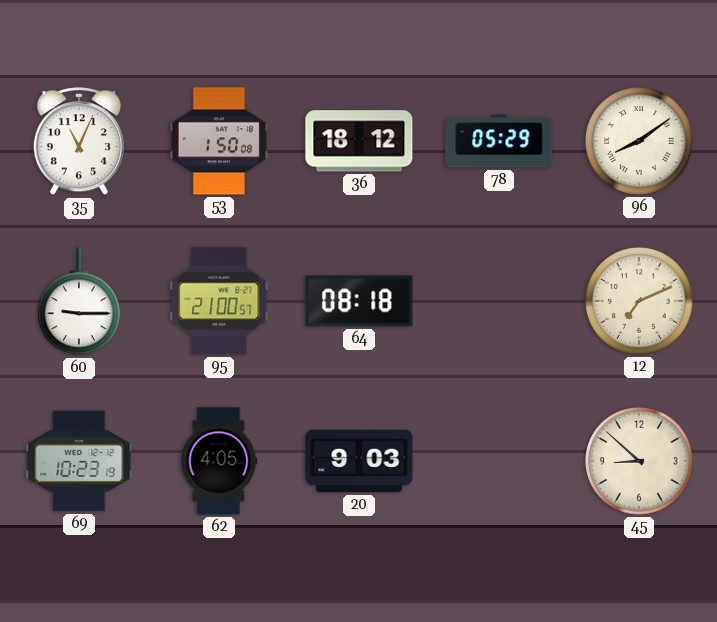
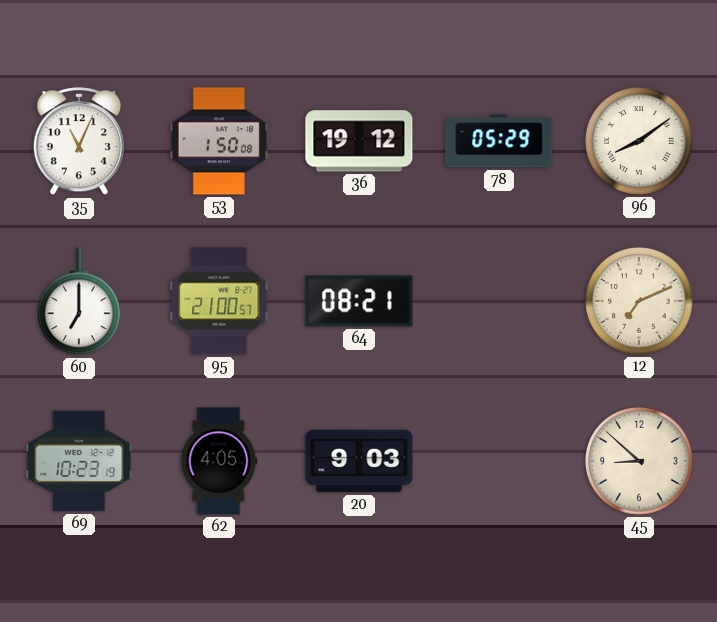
36: 18:12 -> 19:12 (359, 141)
60: 9:15 -> 7:00 (80, 302)
64: 08:18 -> 08:21 (359, 301)
